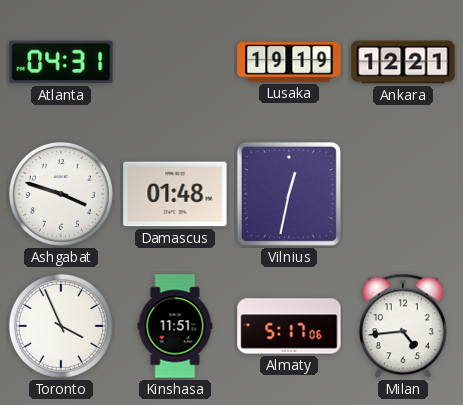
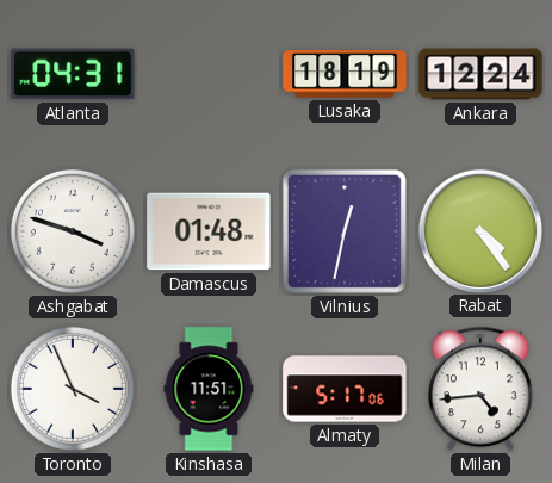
Lusaka: 19:19 -> 18:19 (345, 74)
Ankara: 12:21 -> 12:24 (480, 74)
Rabat: none -> 4:24 (479, 230)
